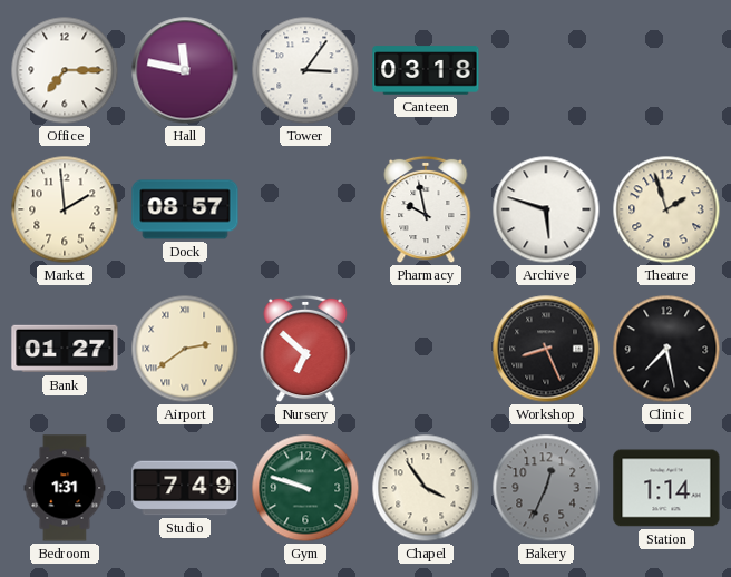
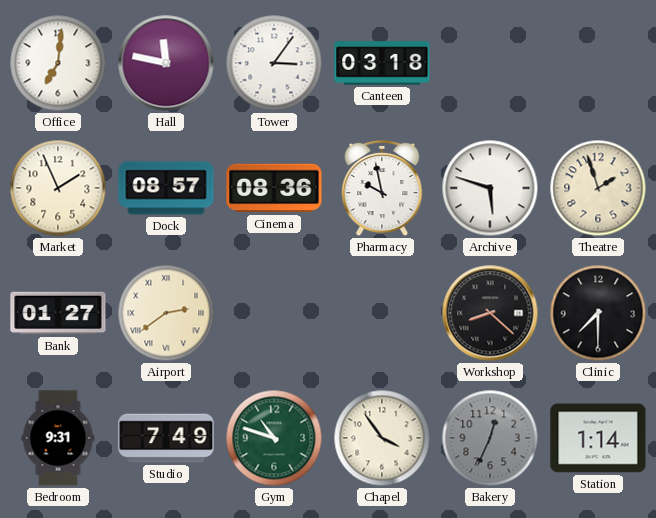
Office: 7:15 -> 7:01 (58, 63)
Market: 1:59 -> 1:56 (58, 188)
Cinema: none -> 08:36 (274, 188)
Nursery: 6:52 -> none (305, 349)
Workshop: 8:26 -> 8:22 (490, 313)
Clinic: 7:28 -> 7:30 (598, 313)
Bedroom: 1:31 -> 9:31 (58, 438)
Gym: 9:48 -> 10:48 (274, 438)
